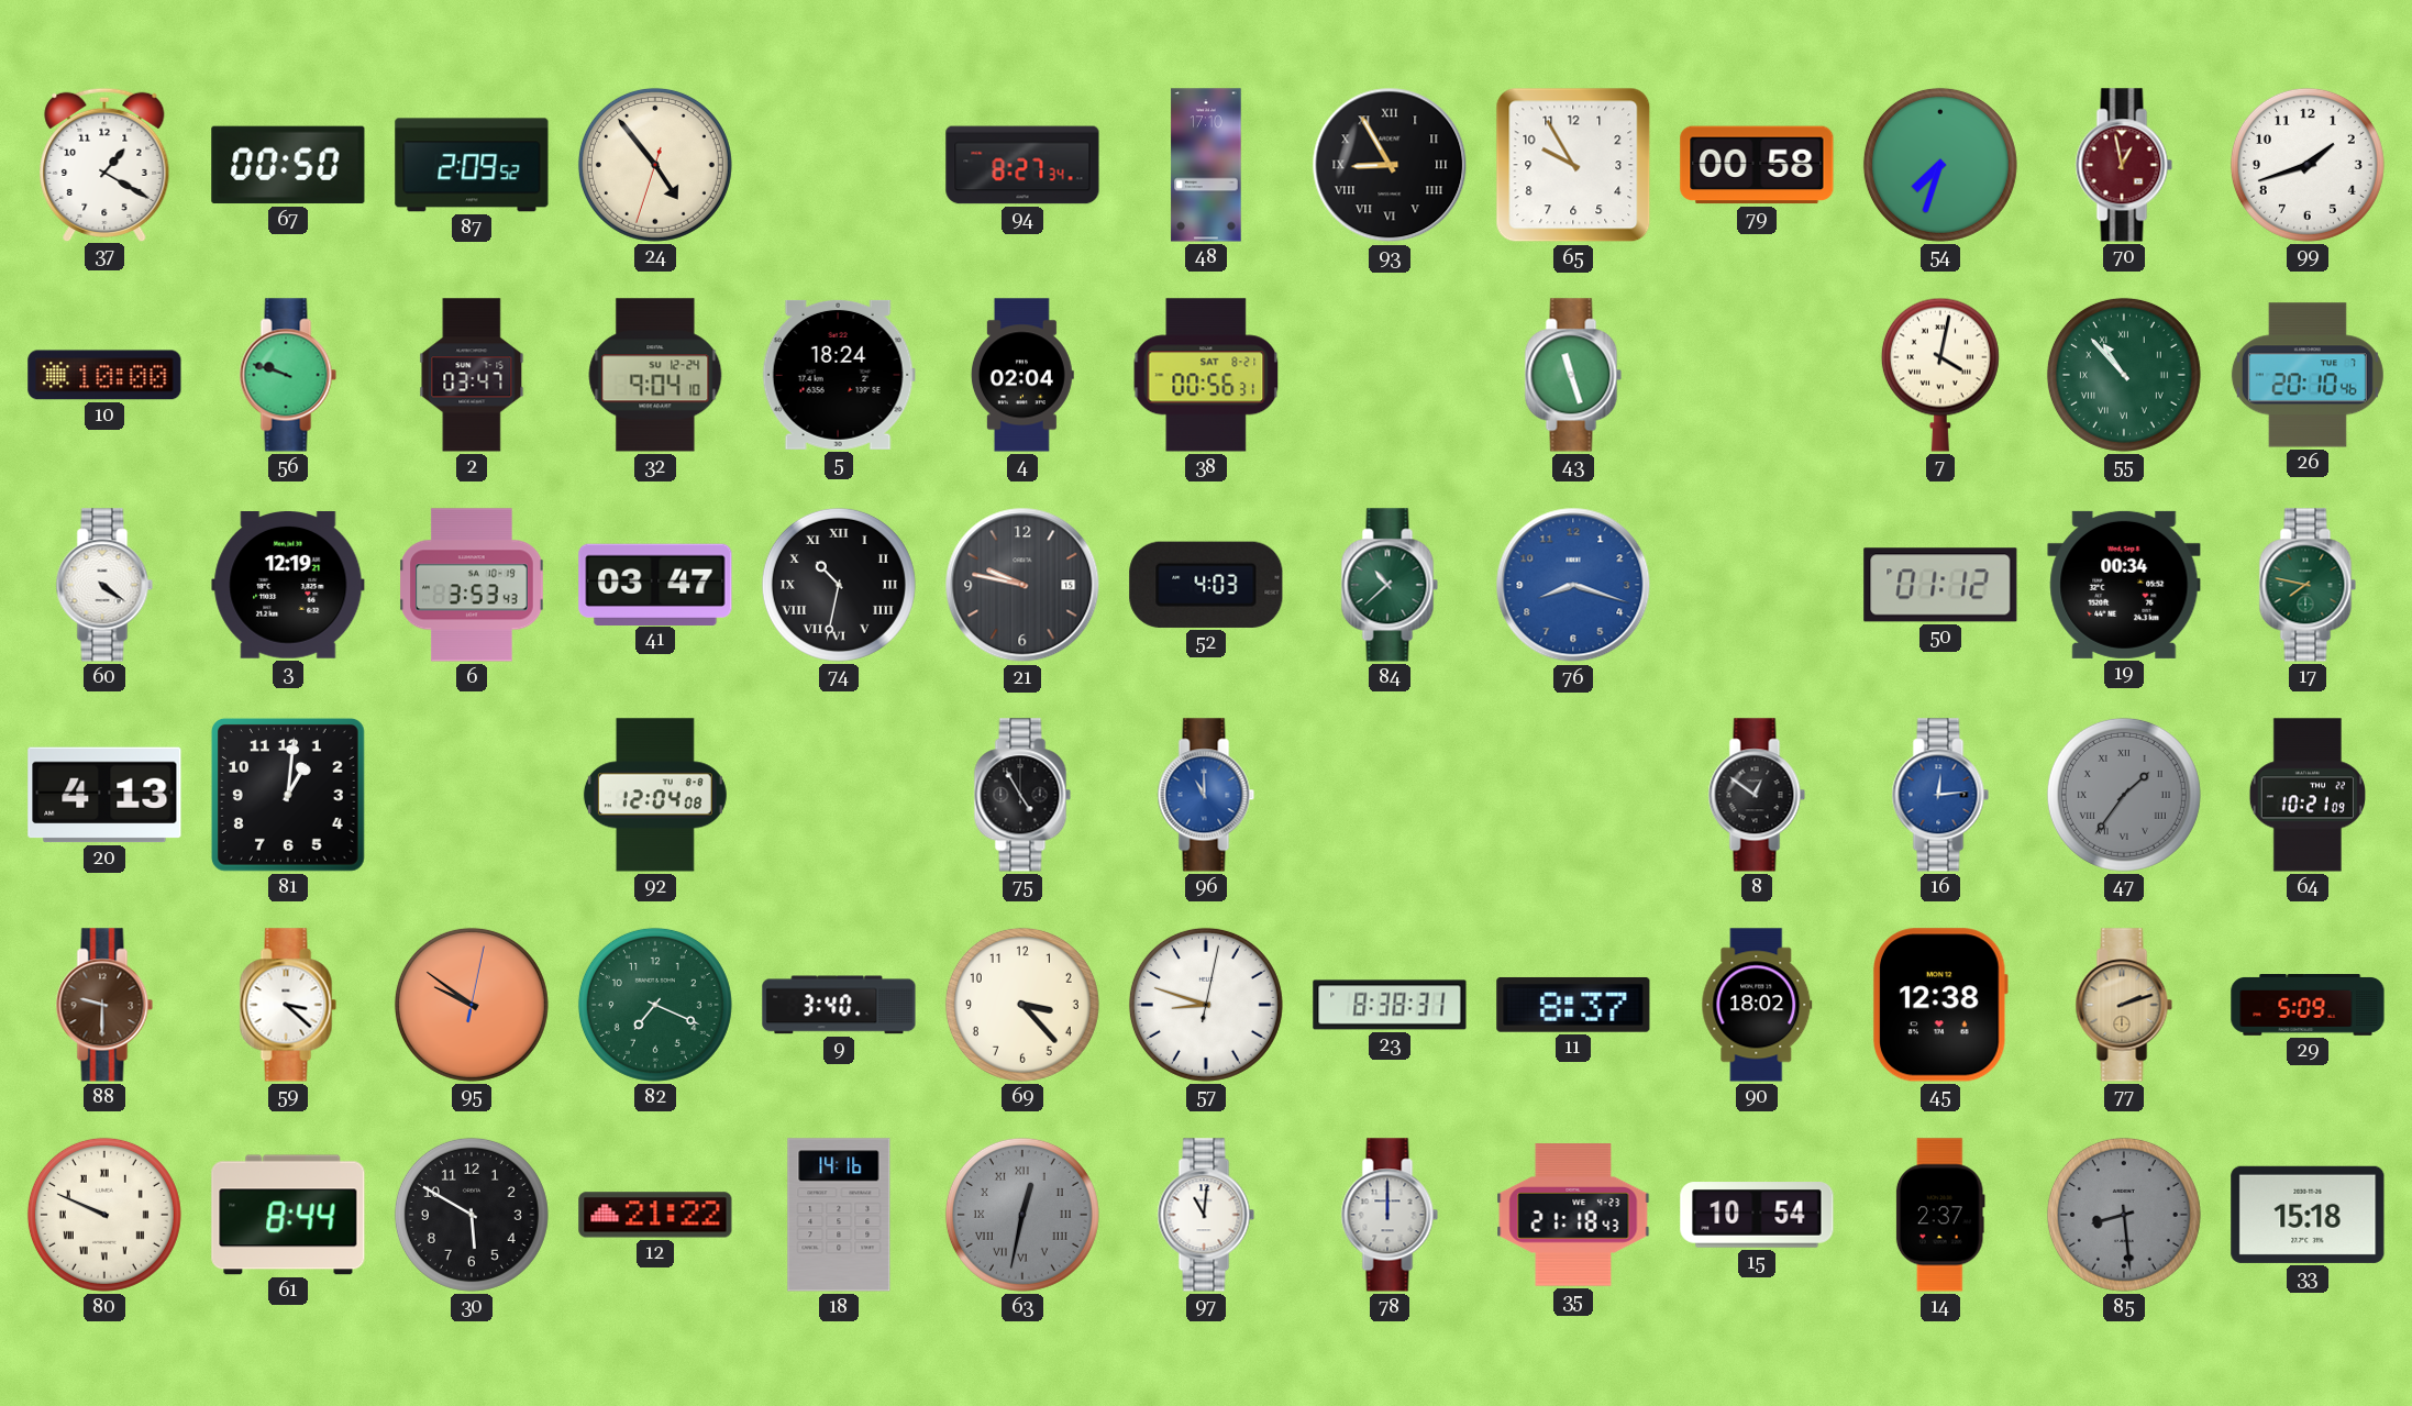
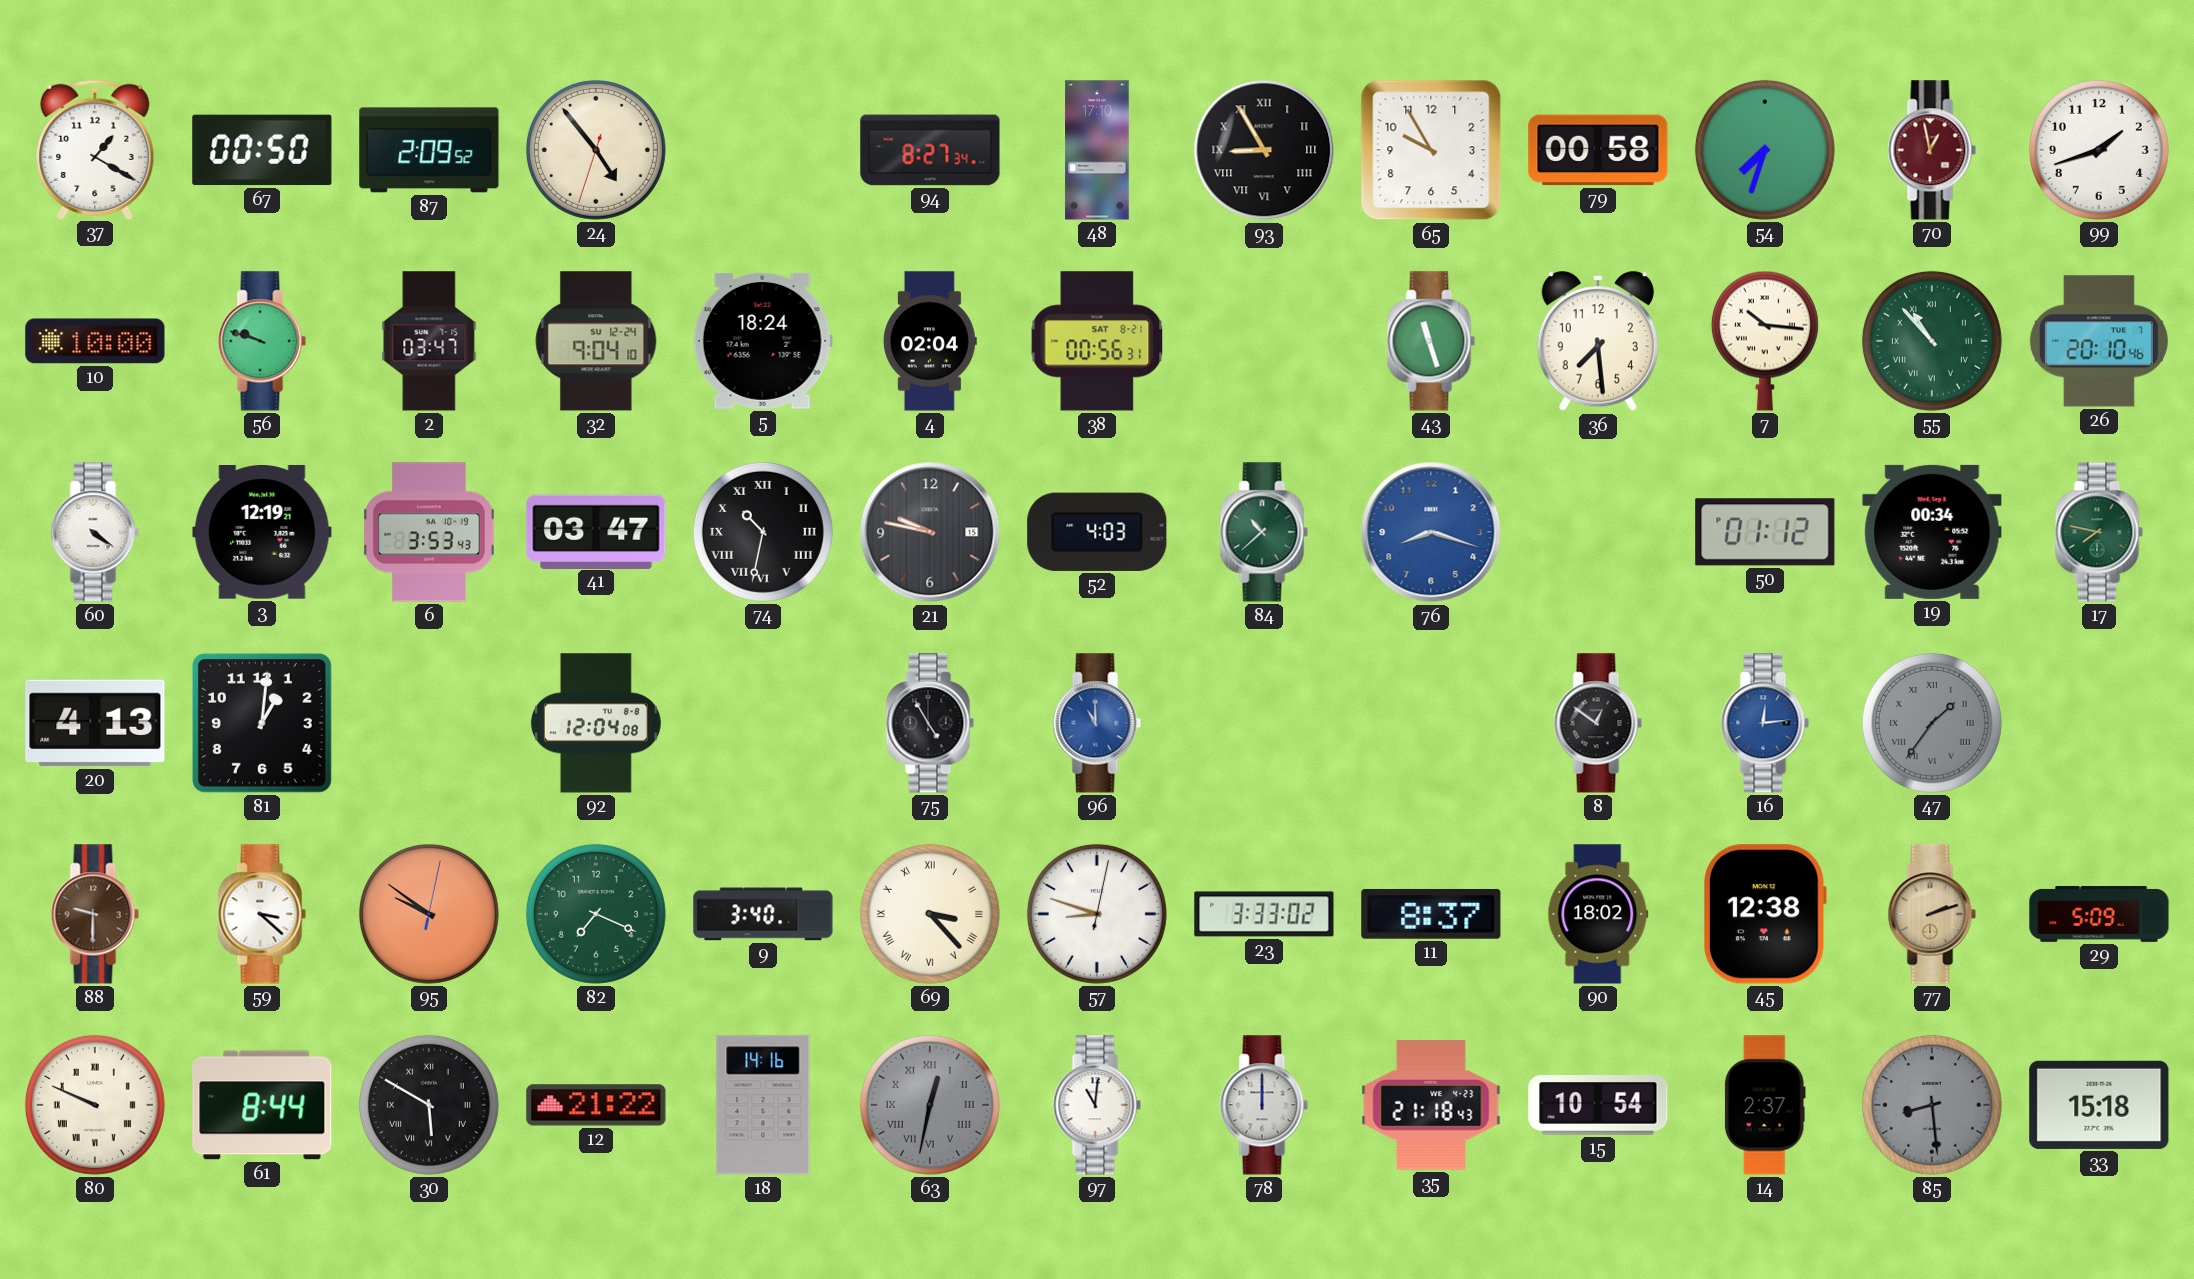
36: none -> 7:29 (1598, 342)
7: 4:02 -> 10:16 (1765, 341)
64: 10:21 -> none (2306, 795)
69 numerals: Arabic -> Roman (930, 914)
23: 8:38 -> 3:33 (1264, 914)
30 numerals: Arabic -> Roman (429, 1105)
